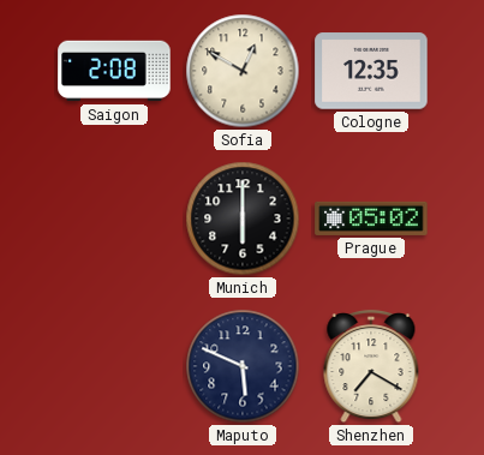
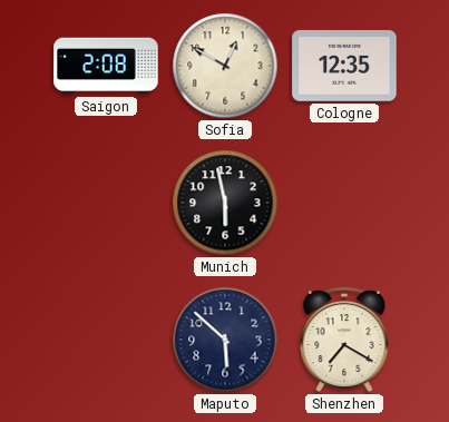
Munich: 6:00 -> 5:58 (225, 203)
Prague: 05:02 -> none (371, 218)
Maputo: 5:49 -> 5:52 (225, 340)
